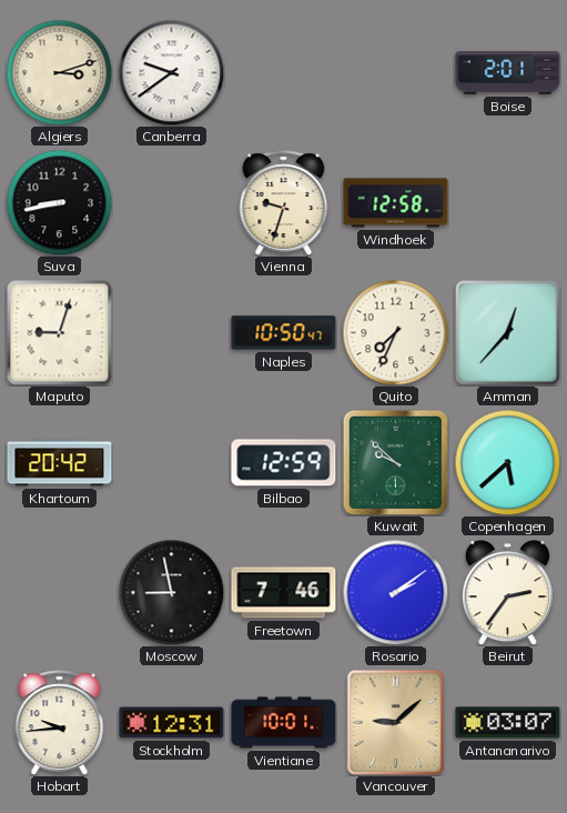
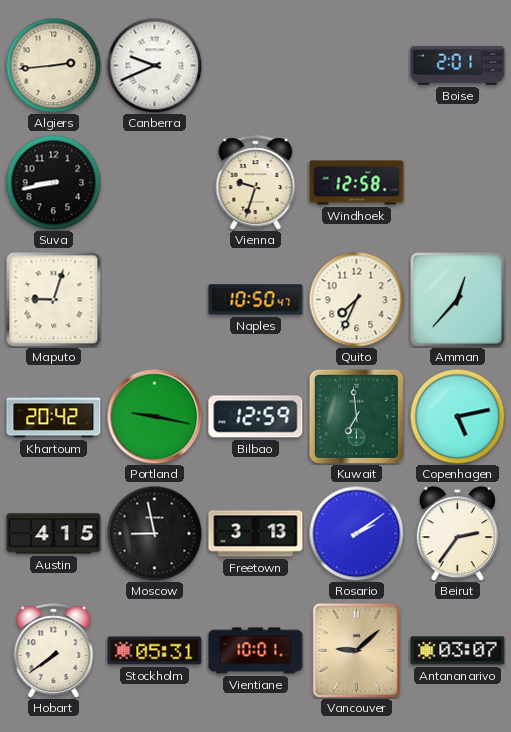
Algiers: 3:12 -> 2:44 (53, 65)
Canberra: 9:39 -> 9:41 (154, 65)
Portland: none -> 9:17 (154, 416)
Kuwait: 9:52 -> 6:59 (356, 416)
Copenhagen: 5:38 -> 5:13 (457, 416)
Austin: none -> 4:15 (54, 534)
Freetown: 7:46 -> 3:13 (256, 534)
Hobart: 9:44 -> 7:39 (54, 651)
Stockholm: 12:31 -> 05:31 (155, 651)
